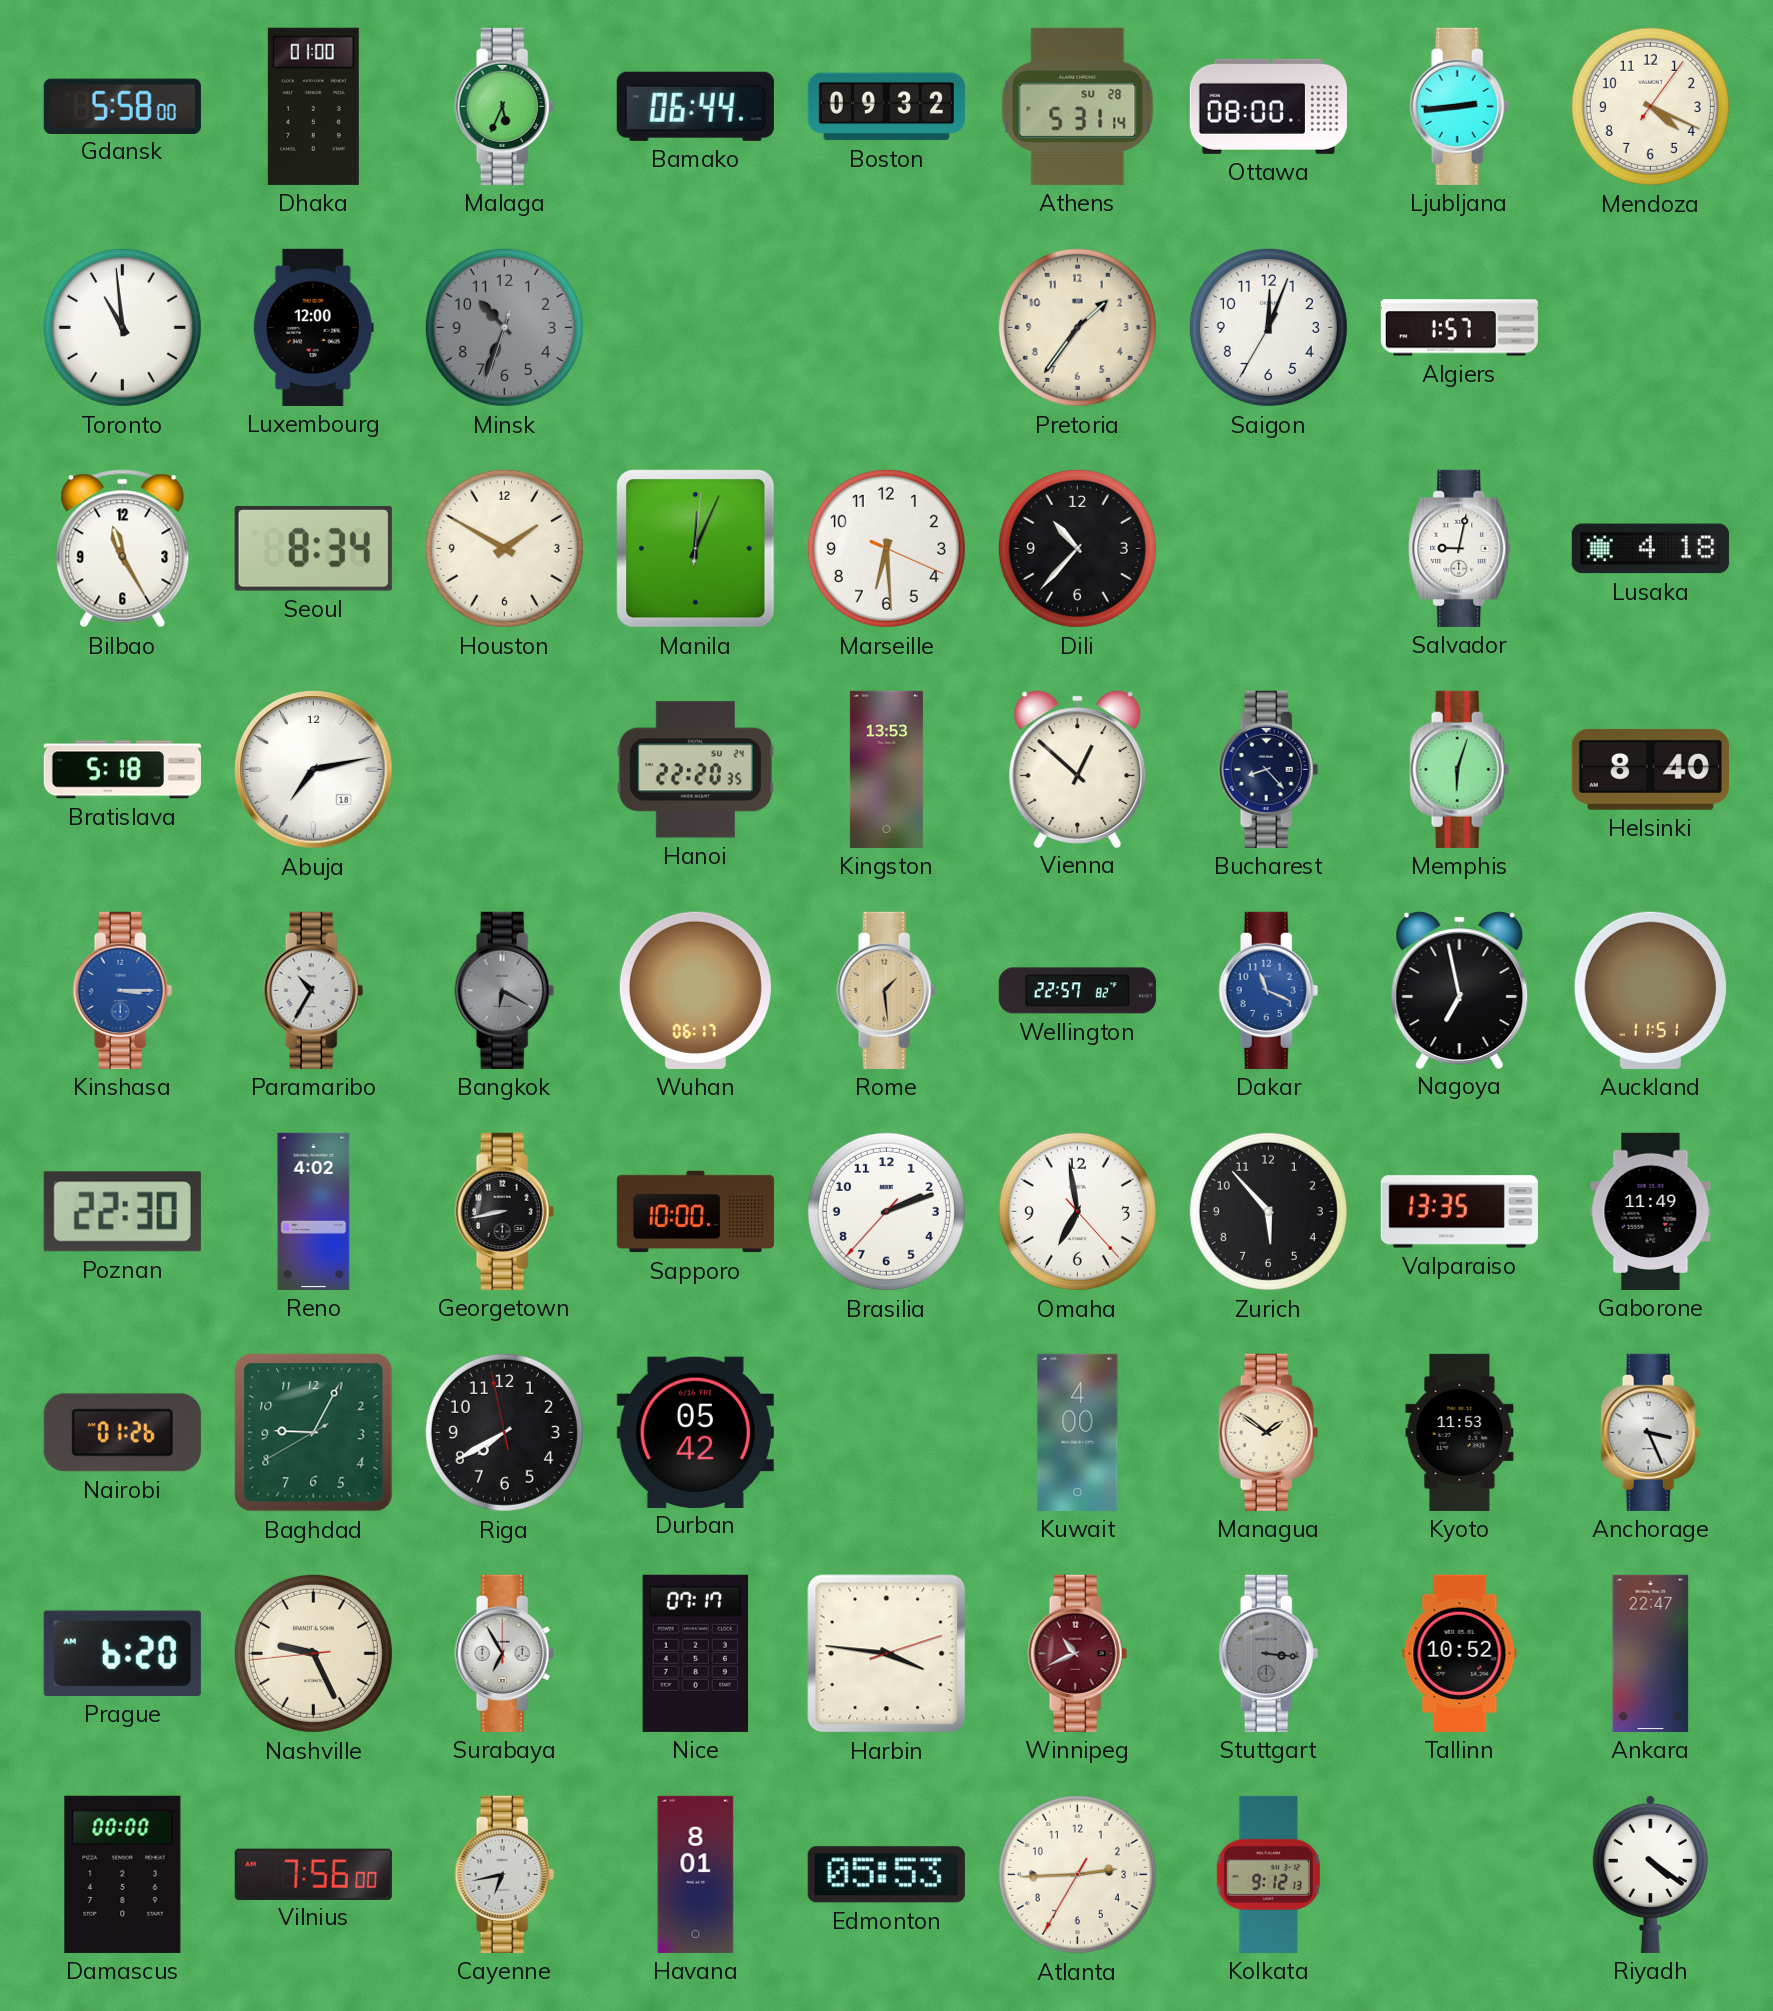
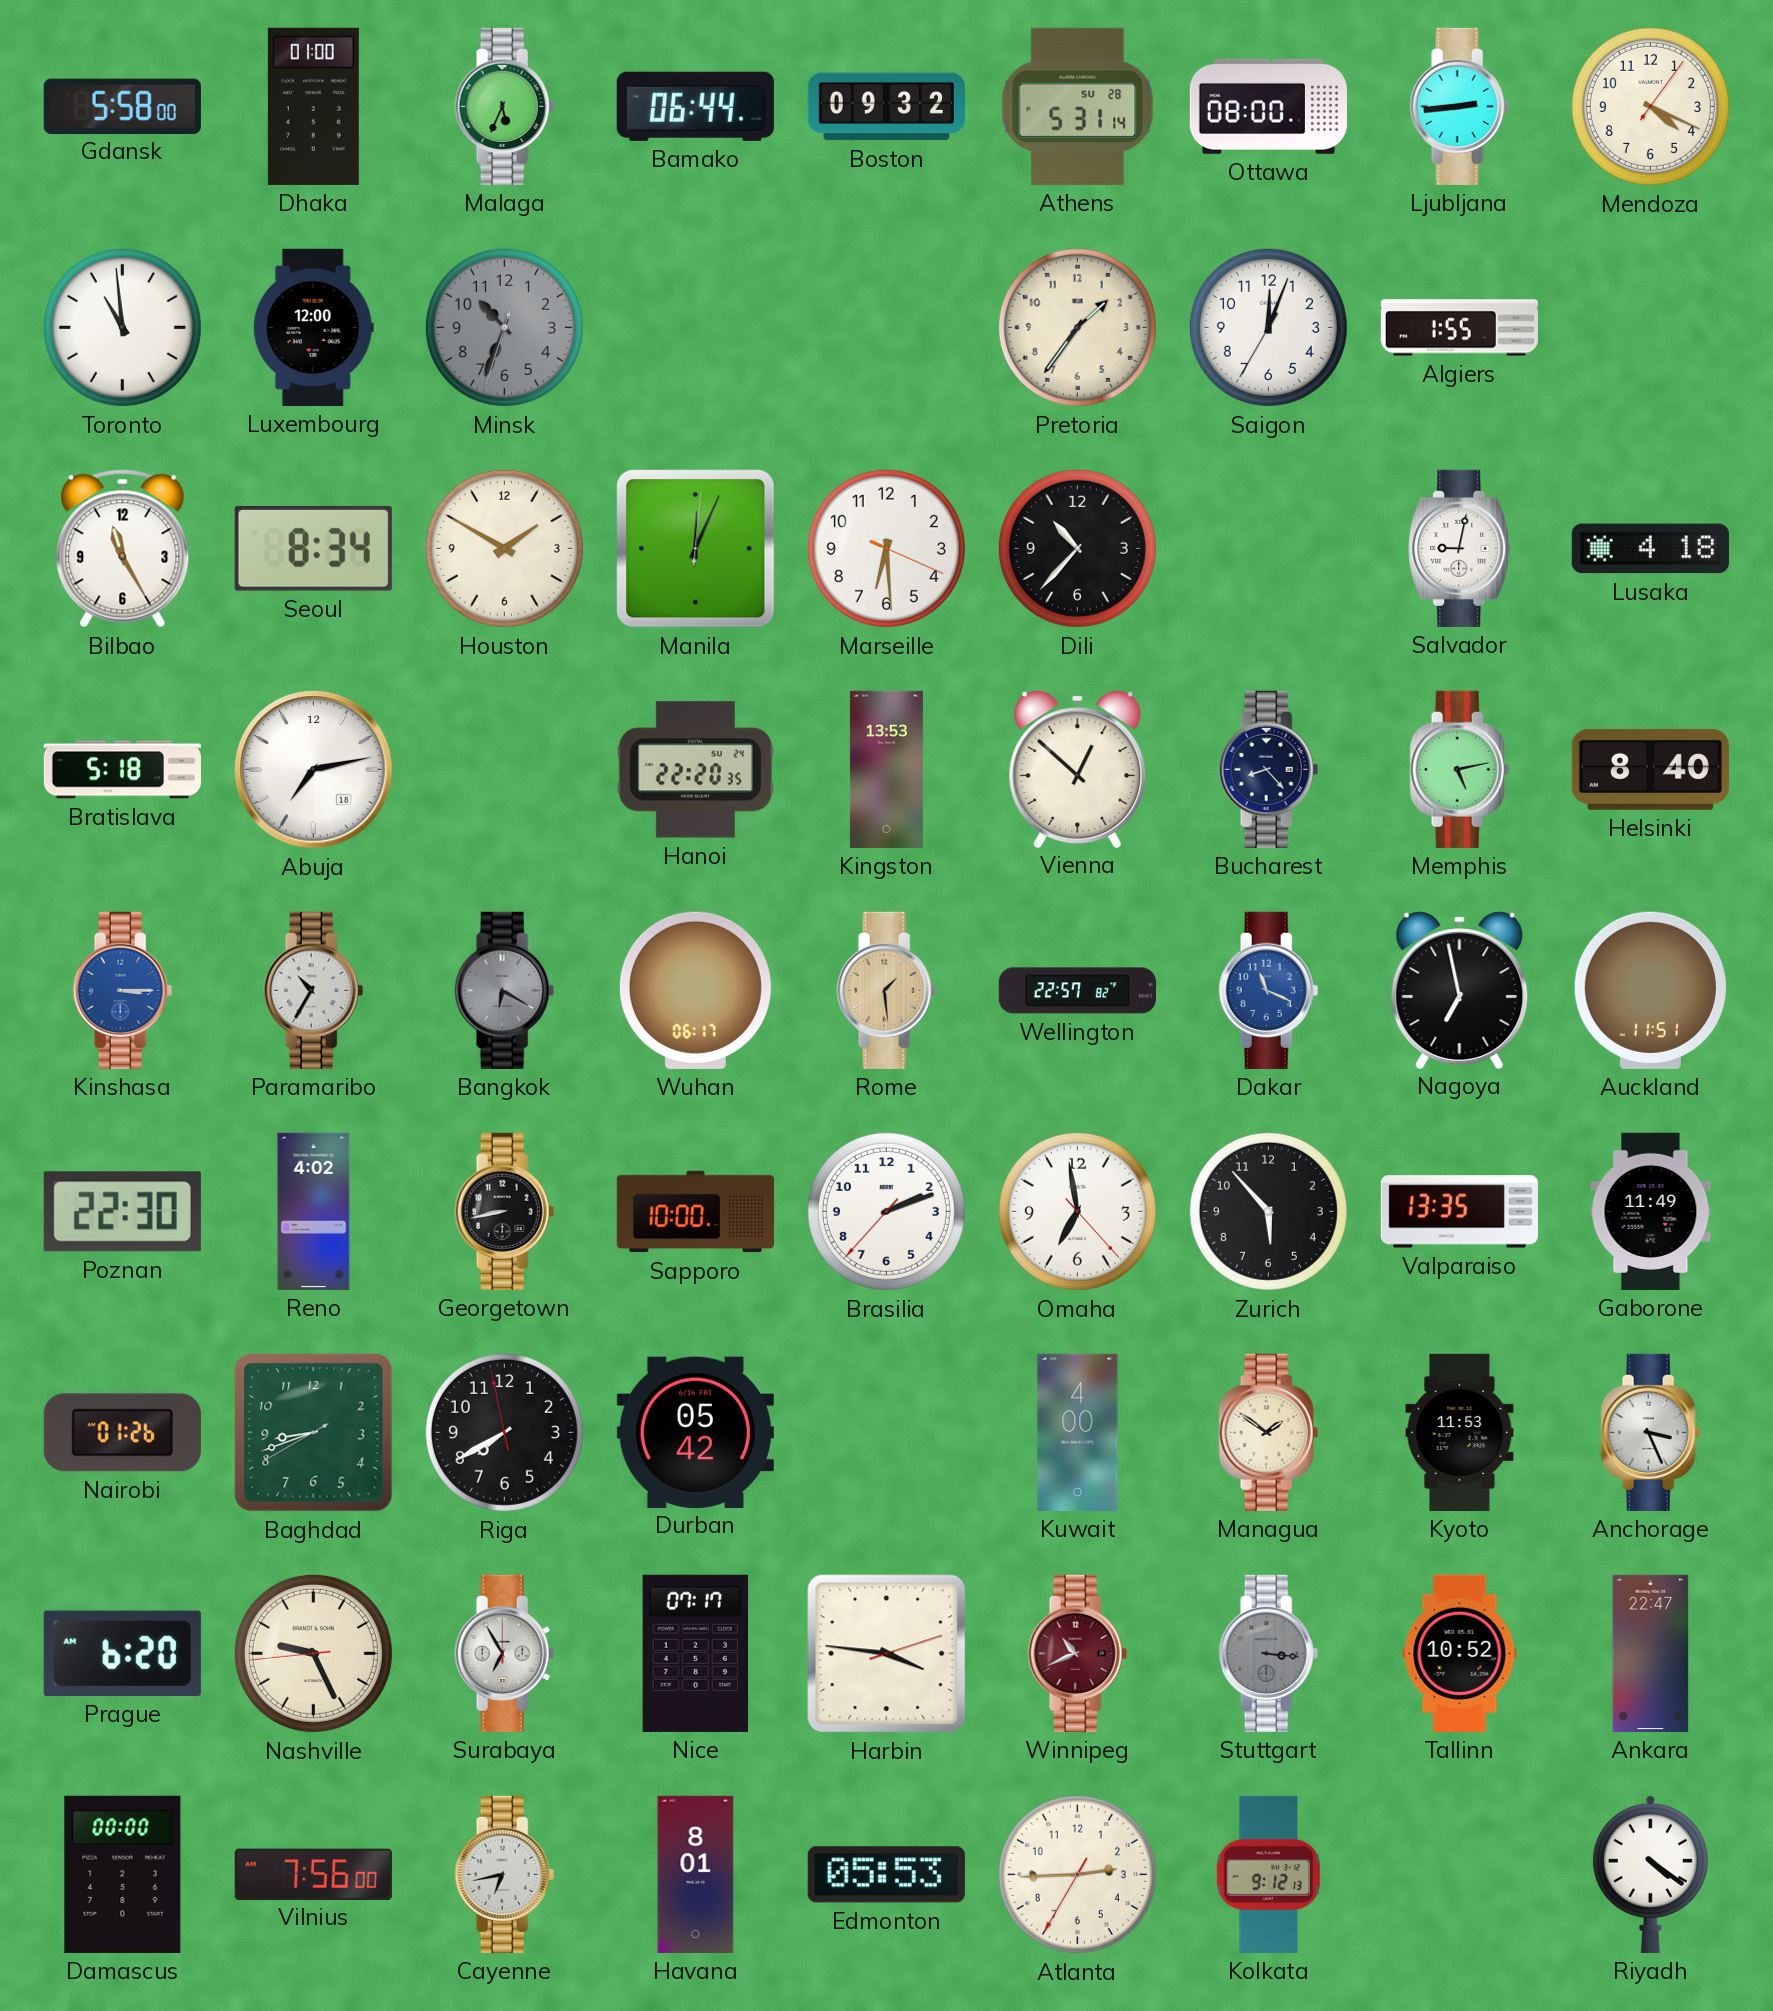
Algiers: 1:57 -> 1:55 (1459, 328)
Memphis: 6:03 -> 5:13 (1460, 769)
Baghdad: 9:04 -> 8:41 (314, 1433)
